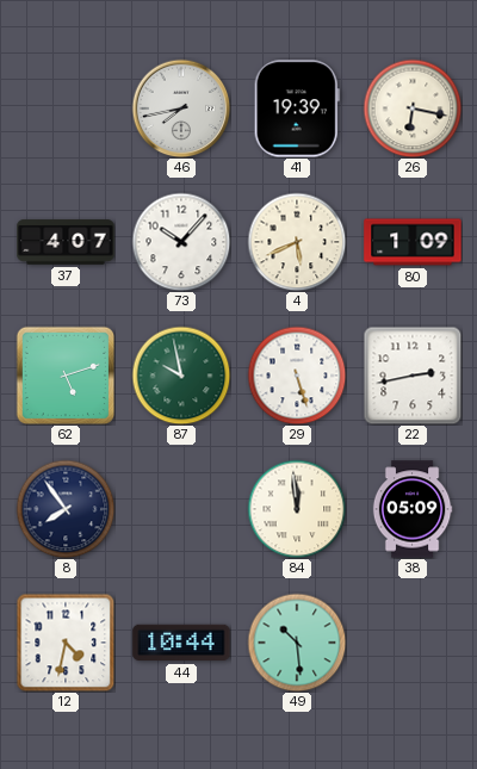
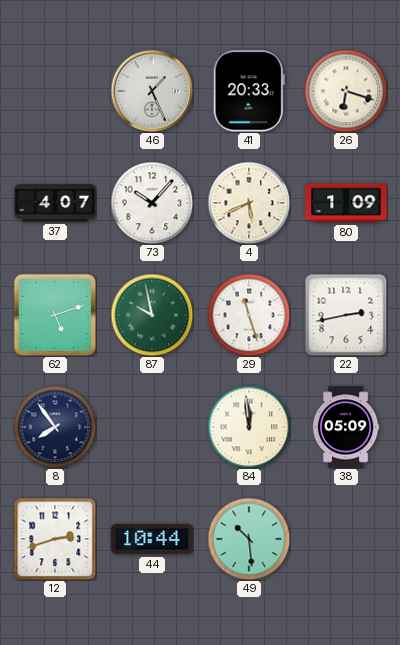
46: 7:43 -> 1:26 (152, 91)
41: 19:39 -> 20:33 (249, 91)
26: 6:17 -> 6:18 (346, 91)
29: 5:27 -> 11:27 (249, 315)
12: 4:32 -> 2:42 (55, 539)
